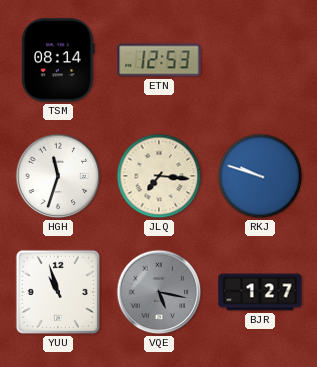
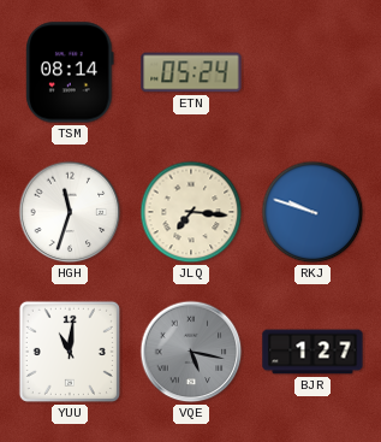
ETN: 12:53 -> 05:24 (191, 72)
YUU: 10:57 -> 11:01 (70, 352)
